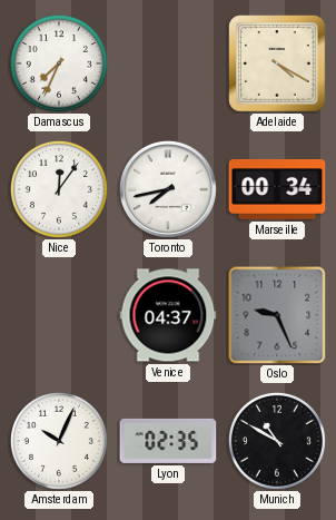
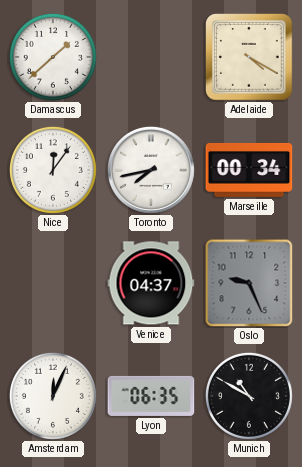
Damascus: 7:34 -> 1:38 (53, 57)
Amsterdam: 10:04 -> 12:04 (53, 396)
Lyon: 02:35 -> 06:35 (151, 396)
